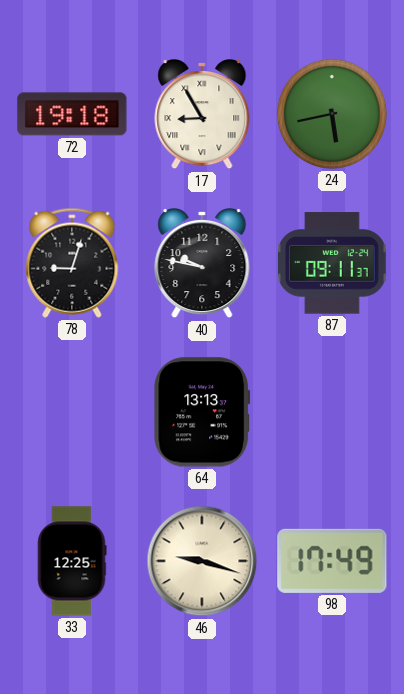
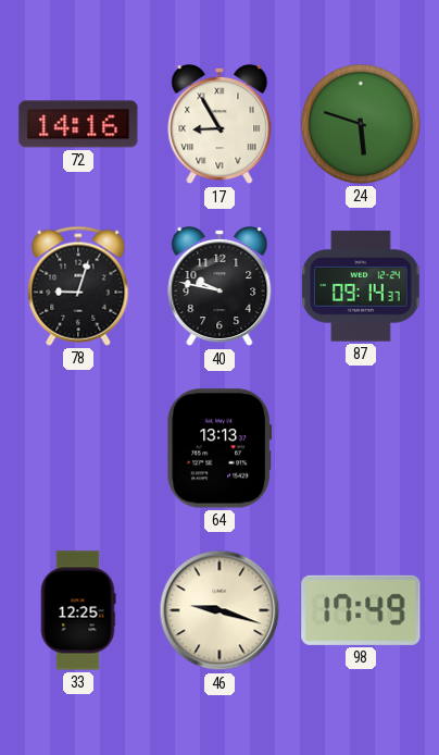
72: 19:18 -> 14:16 (78, 124)
24: 5:43 -> 5:48 (361, 124)
87: 09:11 -> 09:14 (362, 286)
